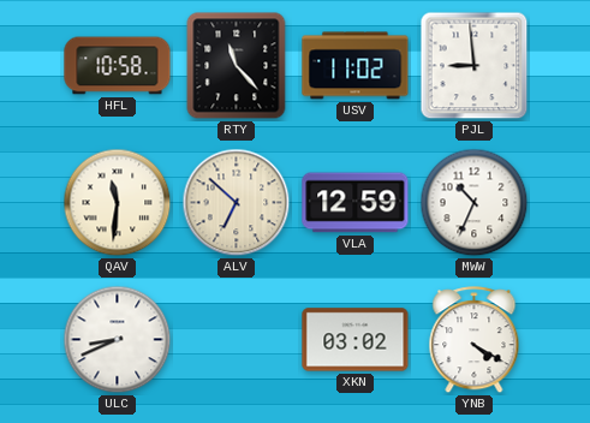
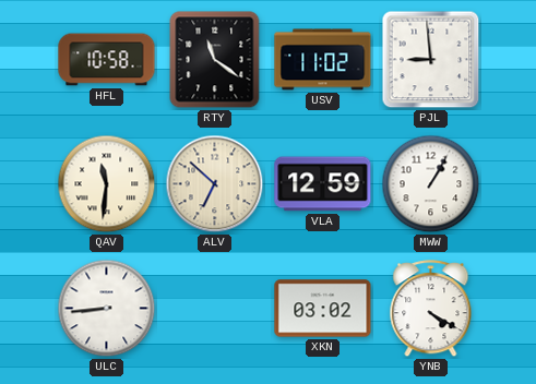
RTY: 11:23 -> 11:21 (215, 60)
MWW: 10:34 -> 1:05 (431, 184)
ULC: 8:41 -> 8:44 (107, 309)
